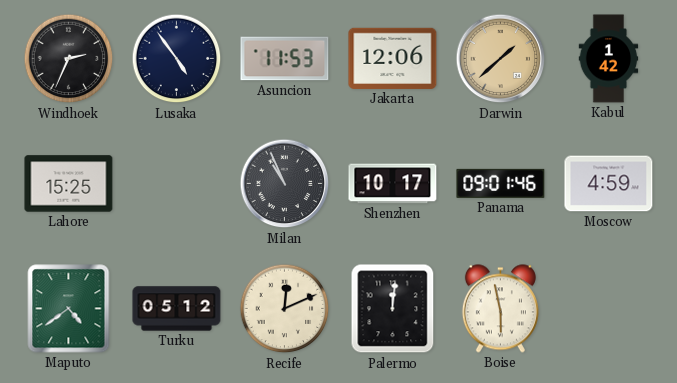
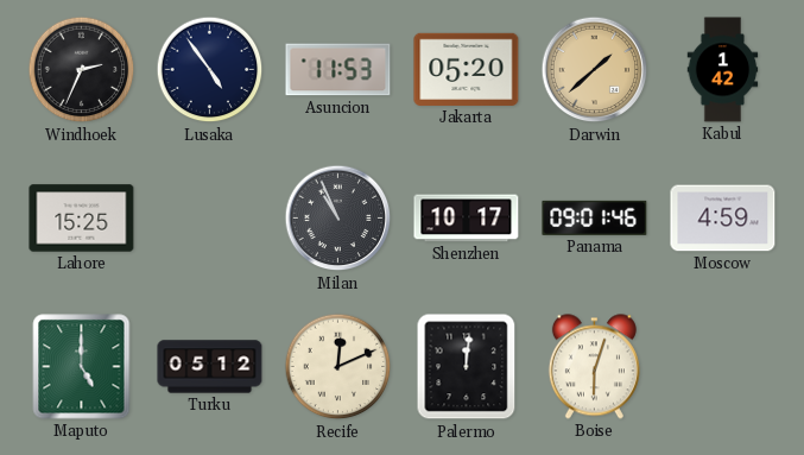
Jakarta: 12:06 -> 05:20 (467, 69)
Maputo: 4:39 -> 5:00 (82, 367)
Boise: 5:58 -> 6:03 (594, 367)
